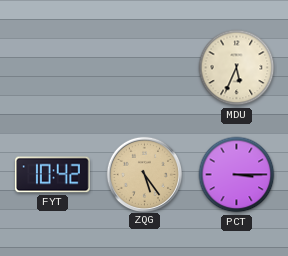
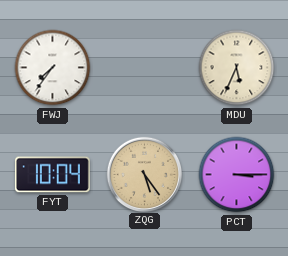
FWJ: none -> 7:36 (53, 68)
FYT: 10:42 -> 10:04 (52, 175)
